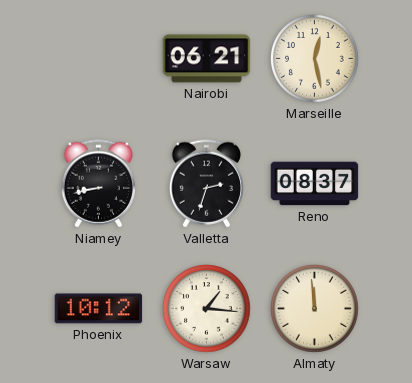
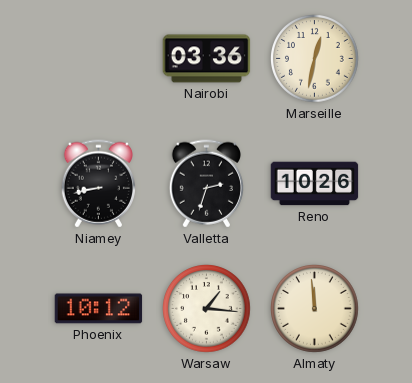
Nairobi: 06:21 -> 03:36 (207, 59)
Marseille: 12:28 -> 12:32 (315, 59)
Reno: 08:37 -> 10:26 (315, 184)
